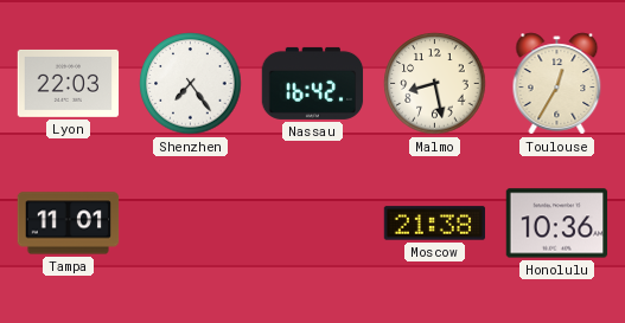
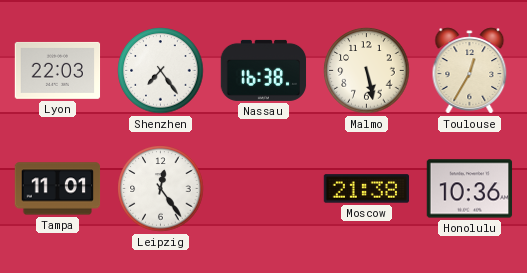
Nassau: 16:42 -> 16:38 (264, 70)
Malmo: 8:28 -> 5:28 (367, 71)
Leipzig: none -> 12:24 (161, 189)
